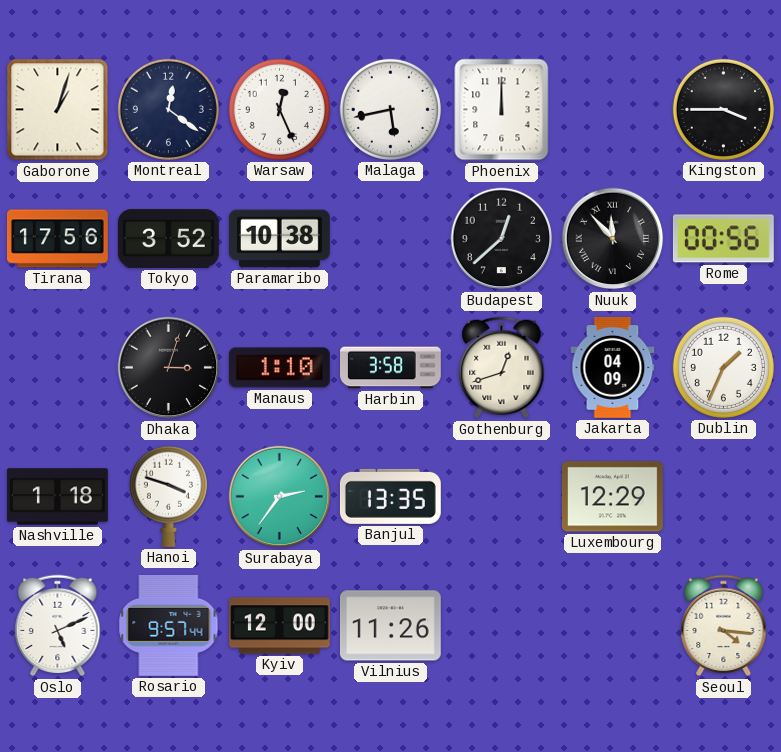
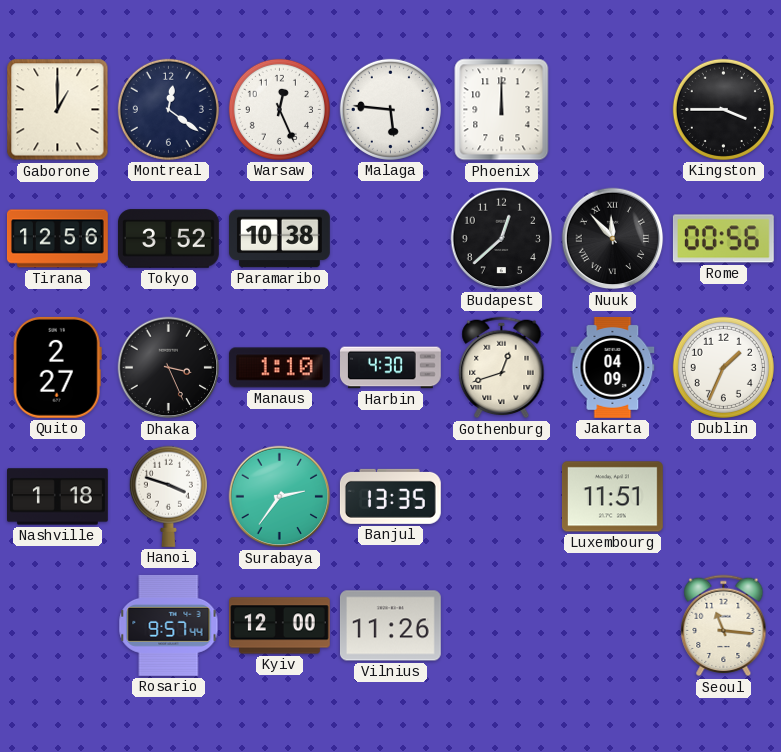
Gaborone: 1:03 -> 1:00 (58, 110)
Malaga: 5:43 -> 5:46 (390, 109)
Tirana: 17:56 -> 12:56 (57, 239)
Quito: none -> 2:27 (57, 367)
Dhaka: 3:03 -> 3:26 (169, 368)
Harbin: 3:58 -> 4:30 (391, 368)
Luxembourg: 12:29 -> 11:51 (612, 497)
Oslo: 5:11 -> none (58, 626)
Seoul: 4:16 -> 11:16 (724, 626)
